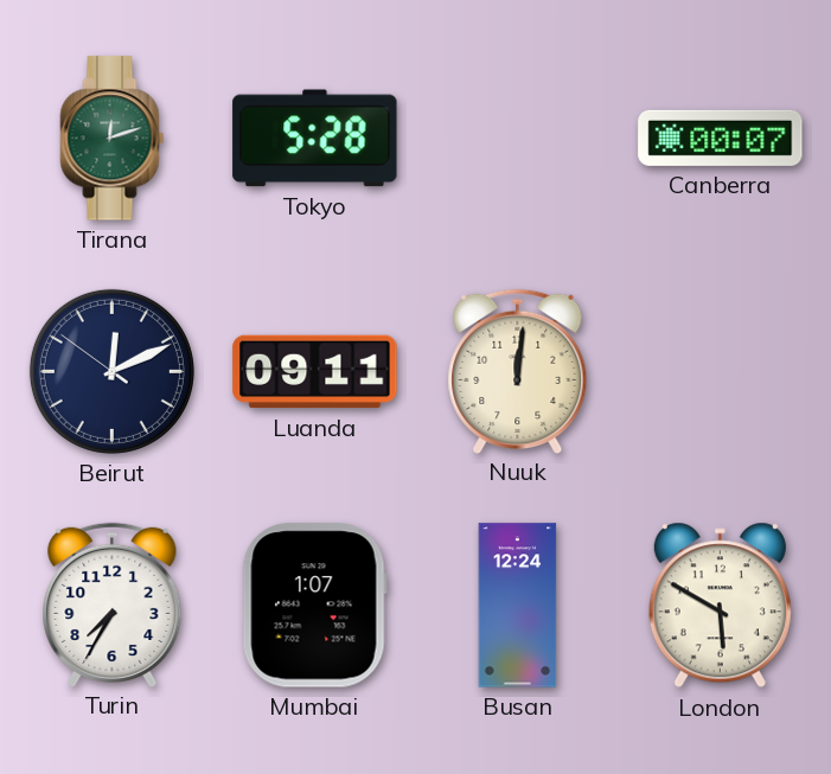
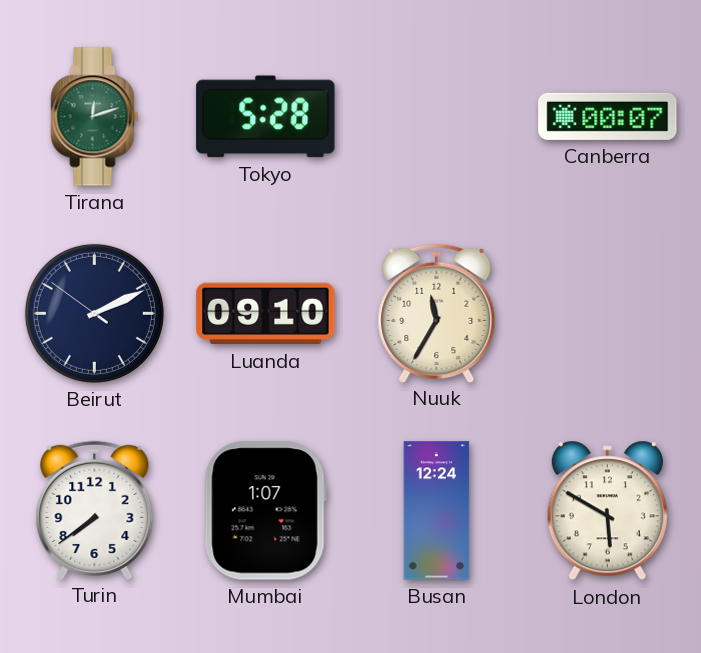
Beirut: 12:10 -> 2:10 (94, 313)
Luanda: 09:11 -> 09:10 (266, 314)
Nuuk: 12:01 -> 11:35 (437, 313)
Turin: 7:35 -> 7:39 (95, 510)
